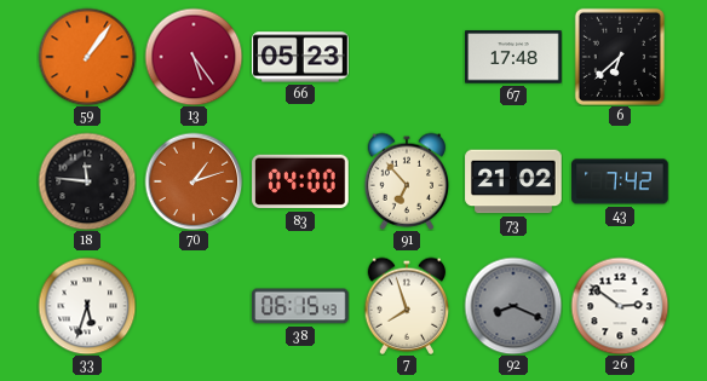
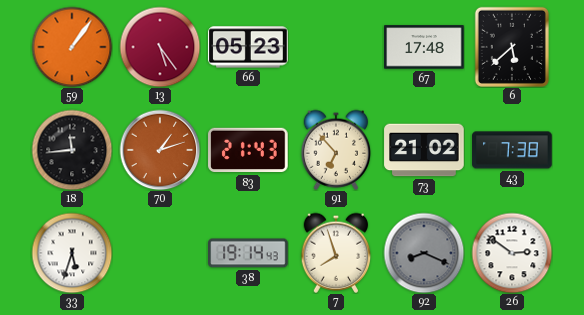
6: 6:38 -> 5:38 (512, 47)
18: 11:46 -> 11:44 (72, 150)
83: 04:00 -> 21:43 (248, 150)
43: 7:42 -> 7:38 (512, 150)
38: 06:15 -> 19:14 (248, 253)
